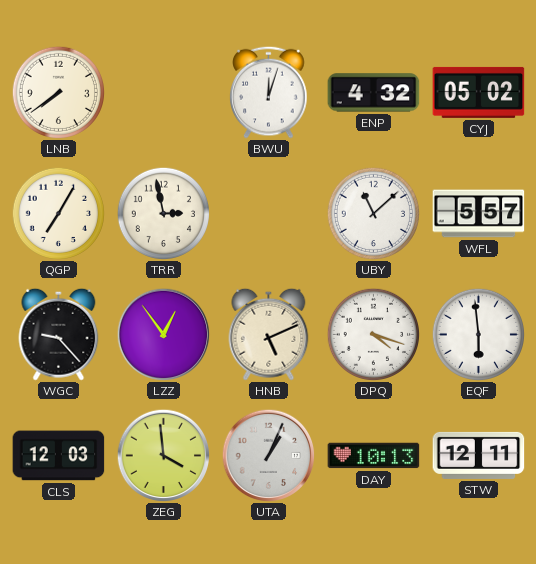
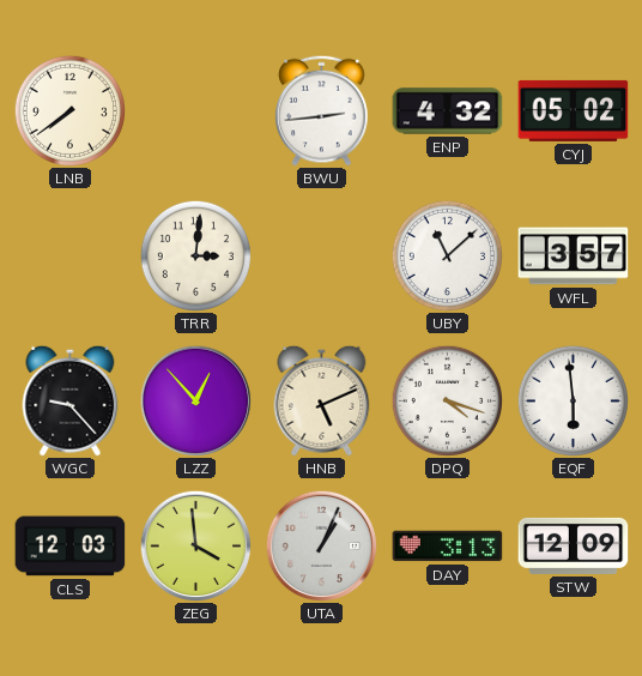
BWU: 12:03 -> 2:44 (322, 110)
QGP: 7:05 -> none (58, 213)
TRR: 2:58 -> 3:01 (195, 255)
WFL: 5:57 -> 3:57 (574, 256)
LZZ: 12:54 -> 12:53 (195, 400)
DAY: 10:13 -> 3:13 (448, 547)
STW: 12:11 -> 12:09 (574, 545)
